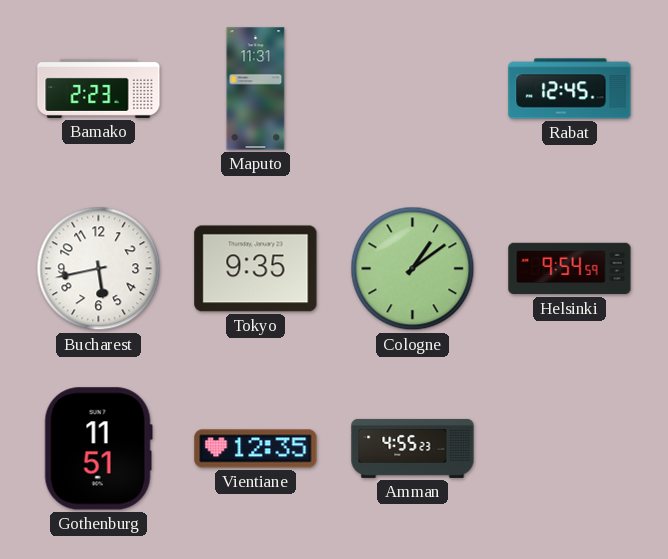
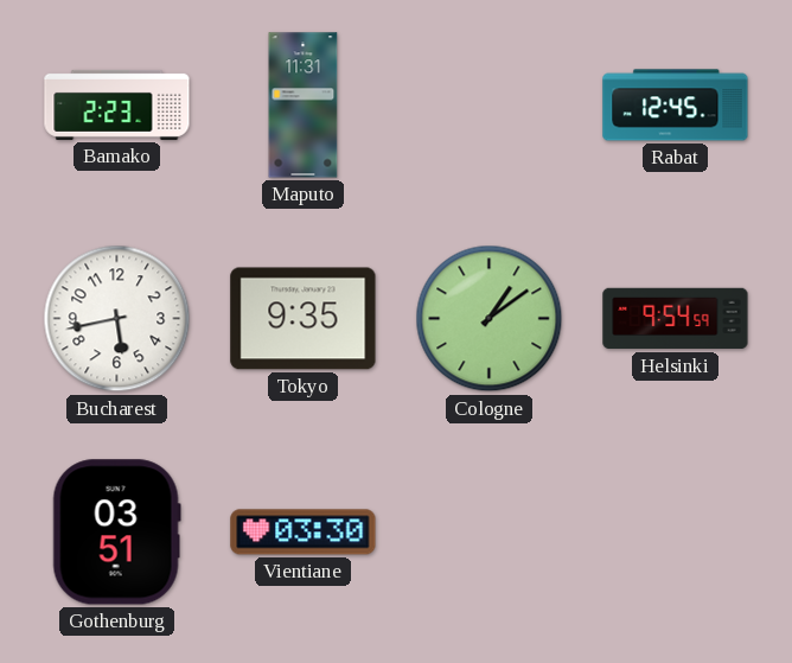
Gothenburg: 11:51 -> 03:51 (116, 533)
Vientiane: 12:35 -> 03:30 (304, 533)
Amman: 4:55 -> none (413, 448)
